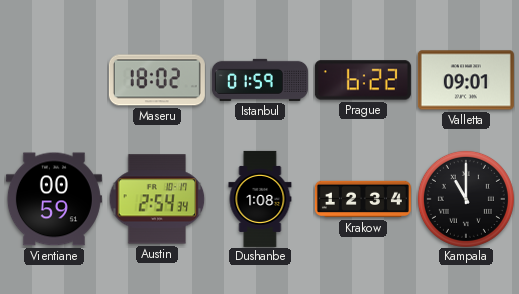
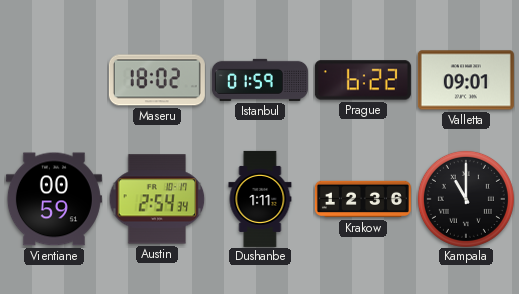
Dushanbe: 1:08 -> 1:11 (260, 199)
Krakow: 12:34 -> 12:36 (363, 199)
